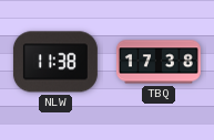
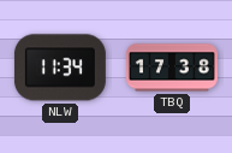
NLW: 11:38 -> 11:34 (60, 67)
